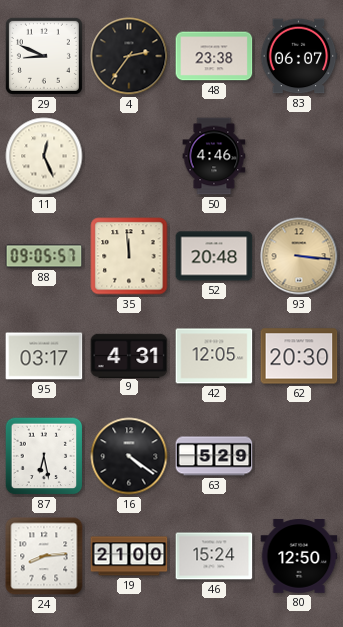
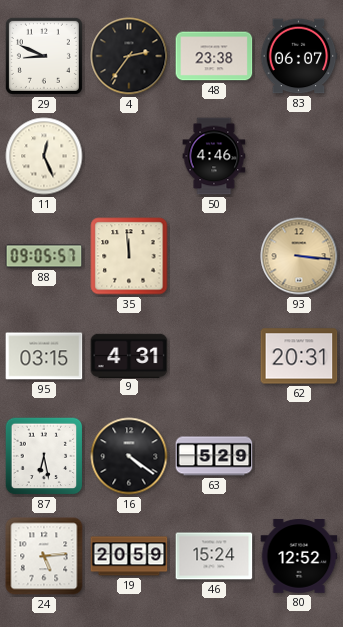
52: 20:48 -> none (214, 256)
95: 03:17 -> 03:15 (44, 356)
42: 12:05 -> none (214, 356)
62: 20:30 -> 20:31 (299, 356)
24: 8:14 -> 5:14 (44, 556)
19: 21:00 -> 20:59 (129, 556)
80: 12:50 -> 12:52 (299, 557)
